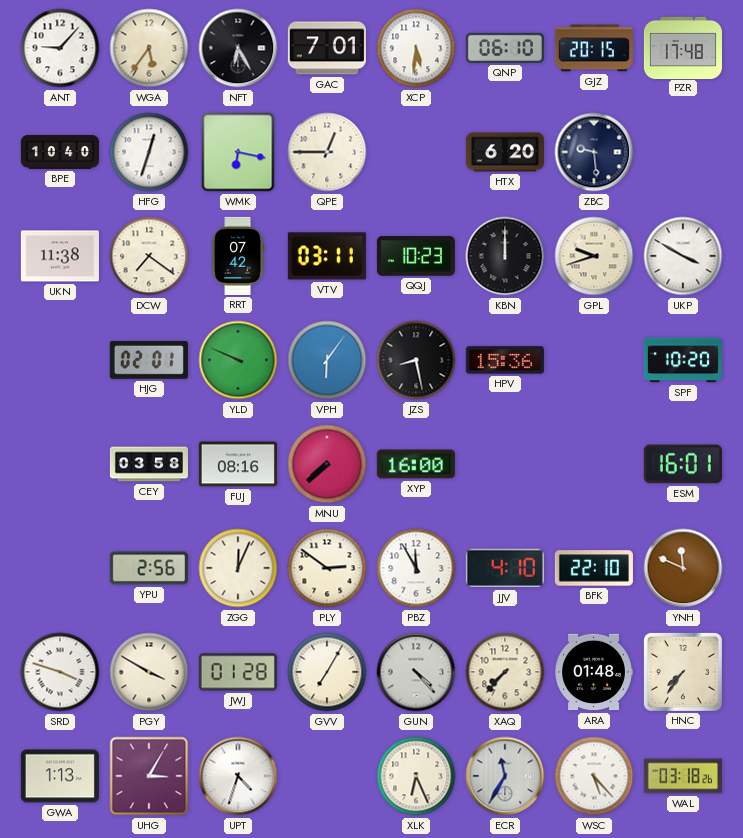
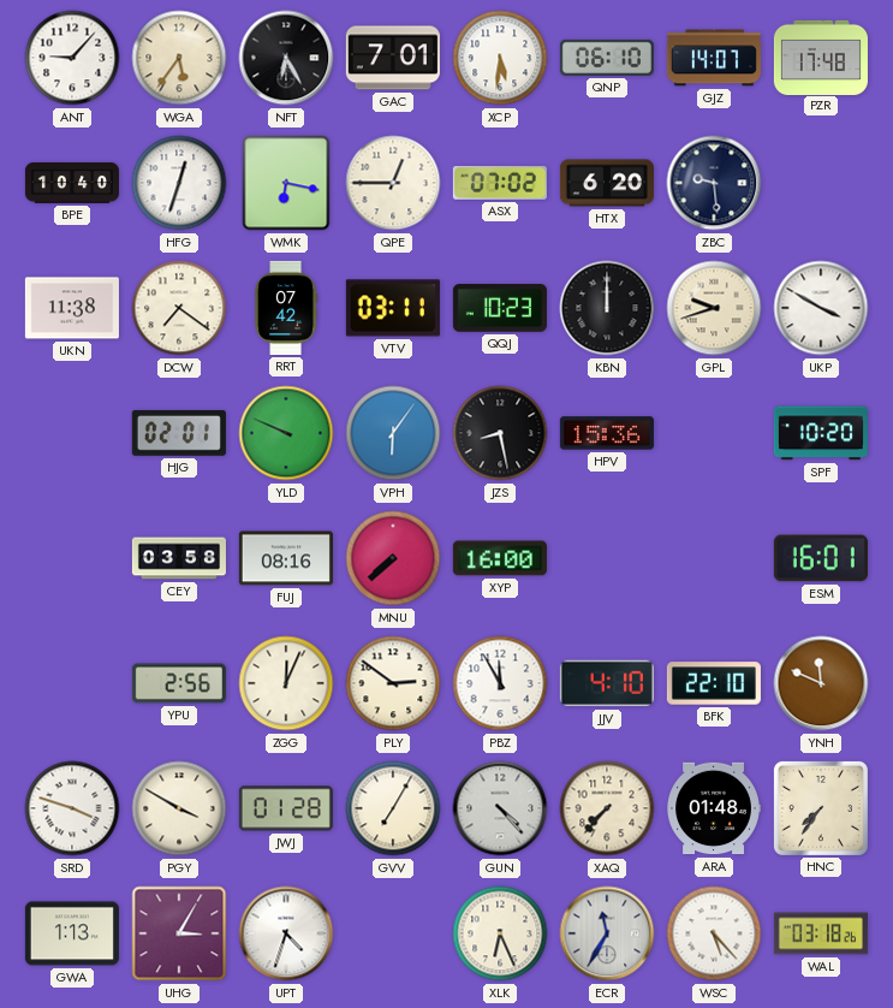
GJZ: 20:15 -> 14:07 (714, 58)
ASX: none -> 07:02 (500, 183)
